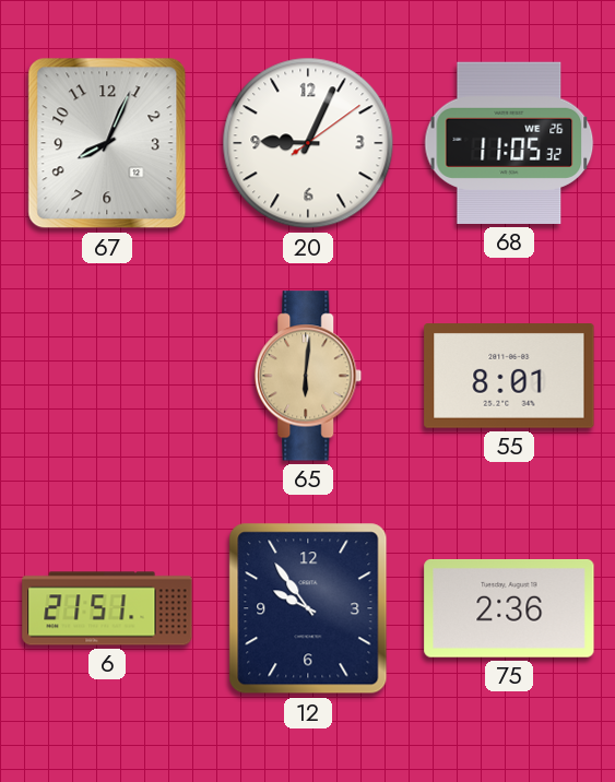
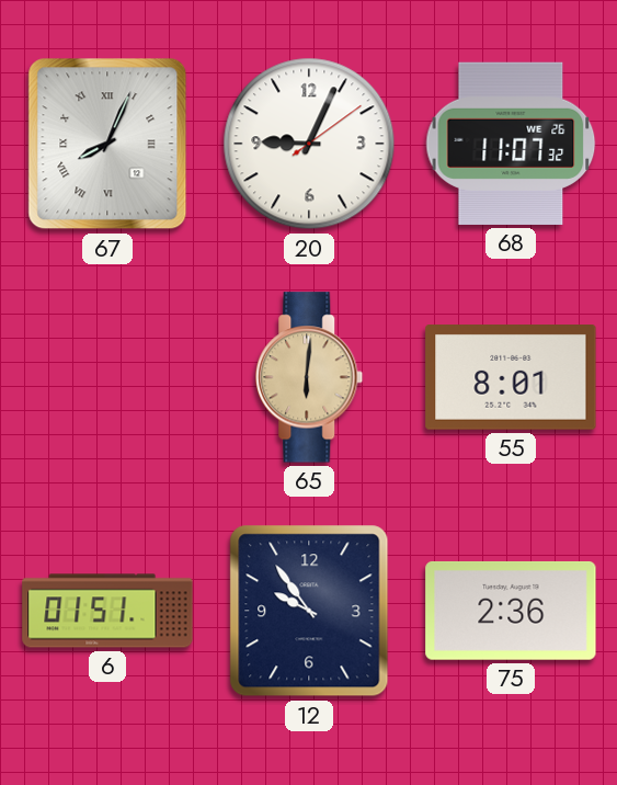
67 numerals: Arabic -> Roman (107, 144)
68: 11:05 -> 11:07 (511, 144)
6: 21:51 -> 01:51 (107, 611)
